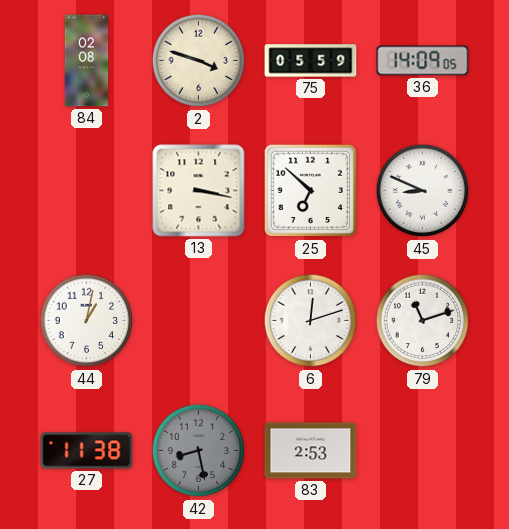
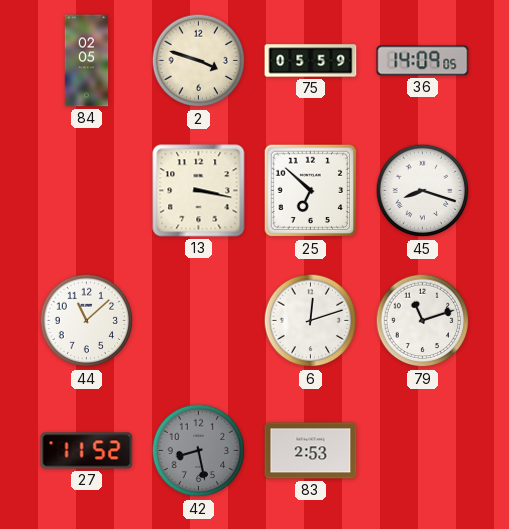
84: 02:08 -> 02:05 (87, 61)
45: 8:49 -> 8:18 (423, 191)
44: 1:02 -> 11:08 (87, 321)
27: 11:38 -> 11:52 (87, 451)
